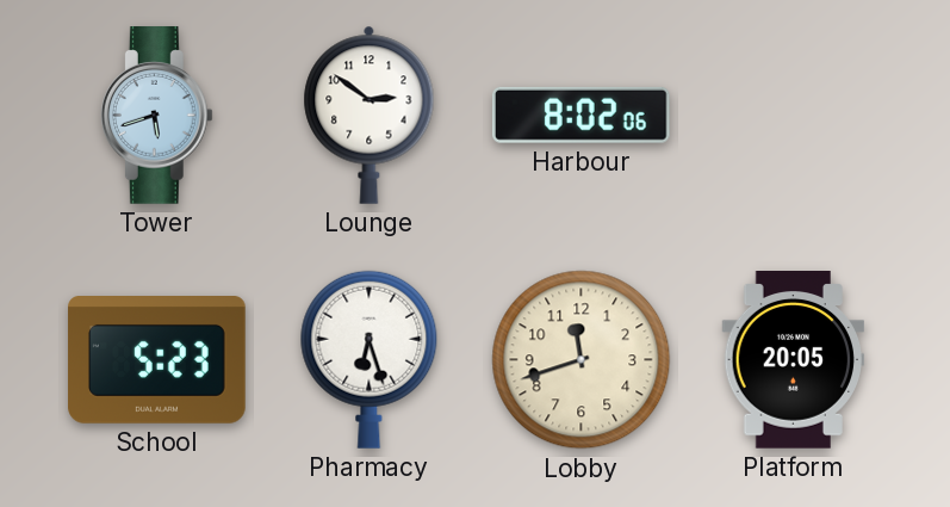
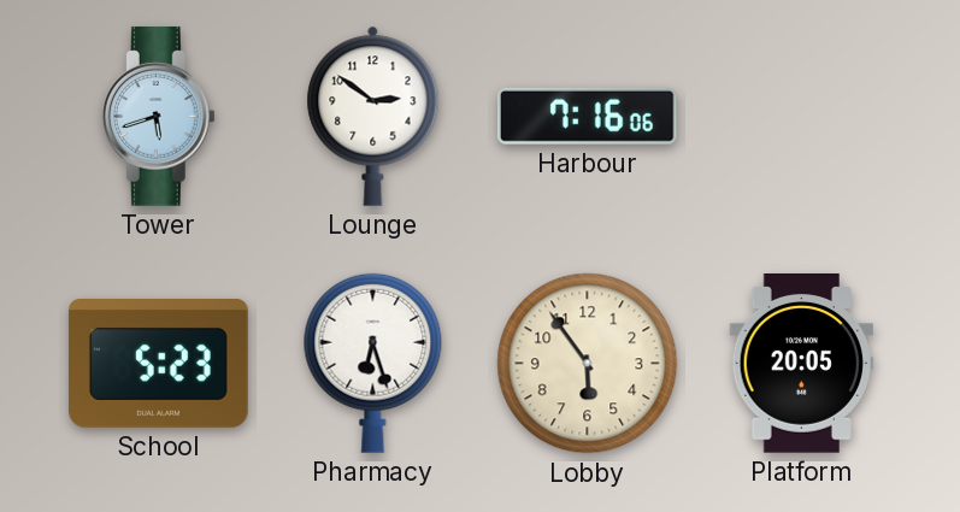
Harbour: 8:02 -> 7:16 (587, 116)
Lobby: 11:42 -> 5:54 (588, 364)
